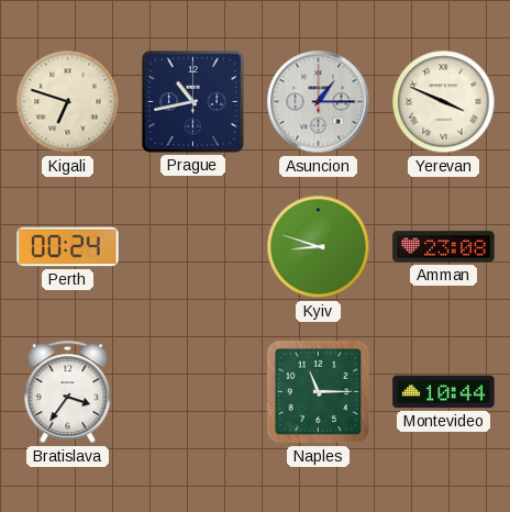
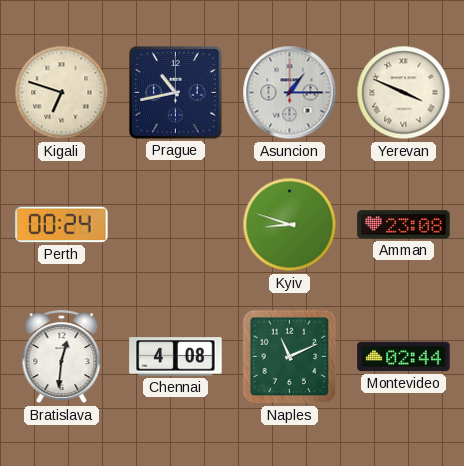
Bratislava: 3:36 -> 12:31 (62, 357)
Chennai: none -> 4:08 (176, 357)
Naples: 11:15 -> 11:11 (290, 357)
Montevideo: 10:44 -> 02:44 (404, 357)
